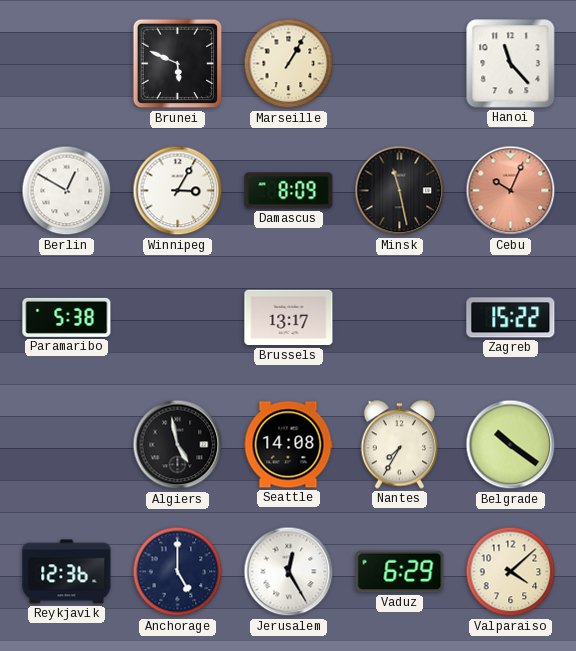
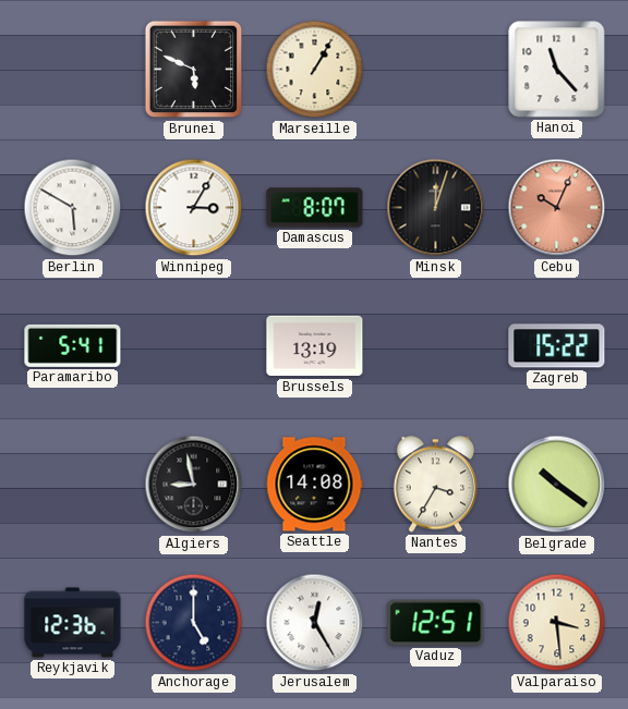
Berlin: 12:50 -> 5:50 (73, 208)
Damascus: 8:09 -> 8:07 (315, 208)
Minsk: 11:28 -> 12:03 (436, 208)
Paramaribo: 5:38 -> 5:41 (73, 345)
Brussels: 13:17 -> 13:19 (315, 346)
Algiers: 4:58 -> 8:58 (194, 485)
Nantes: 7:35 -> 3:35 (435, 485)
Vaduz: 6:29 -> 12:51 (436, 623)
Valparaiso: 4:08 -> 3:29 (557, 623)
